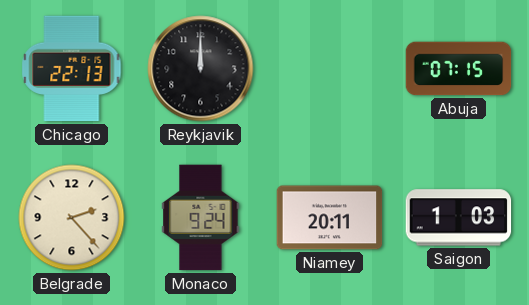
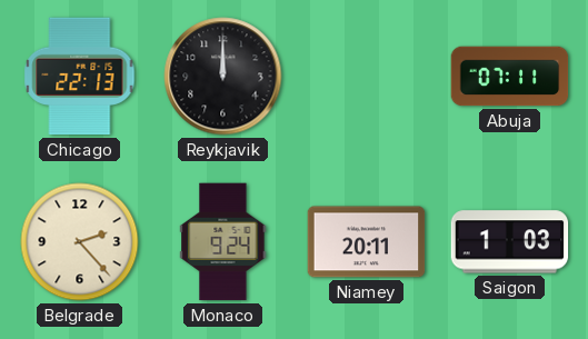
Abuja: 07:15 -> 07:11 (510, 77)
